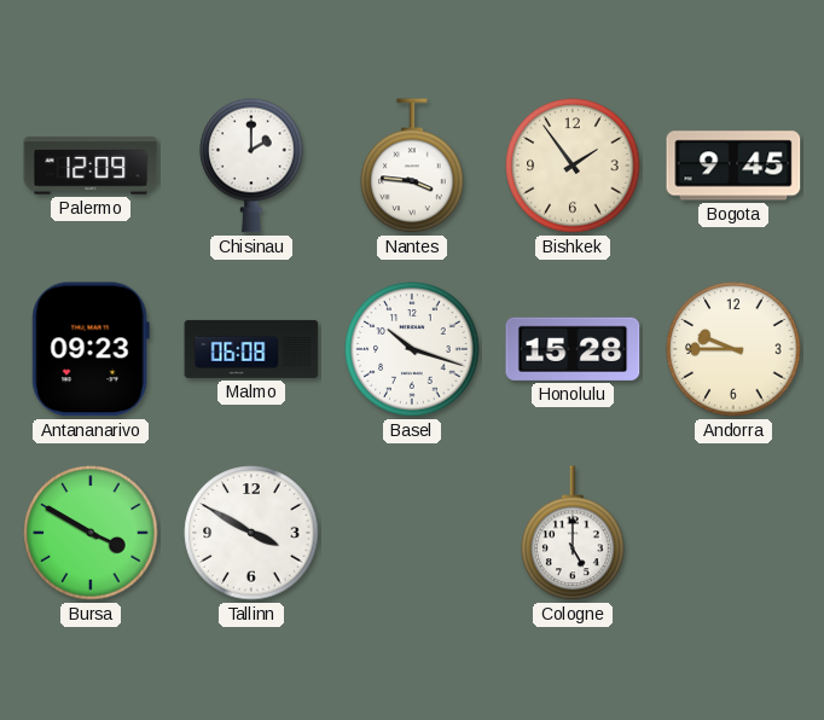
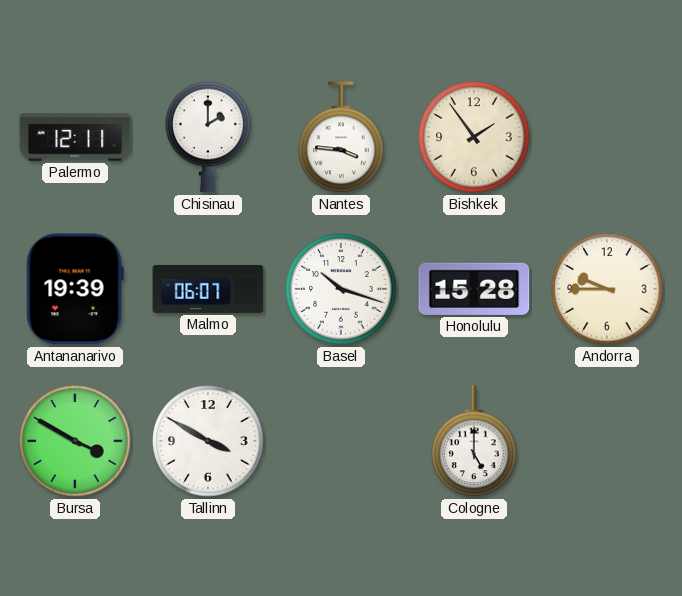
Palermo: 12:09 -> 12:11 (75, 137)
Bogota: 9:45 -> none (733, 166)
Antananarivo: 09:23 -> 19:39 (75, 289)
Malmo: 06:08 -> 06:07 (208, 289)
